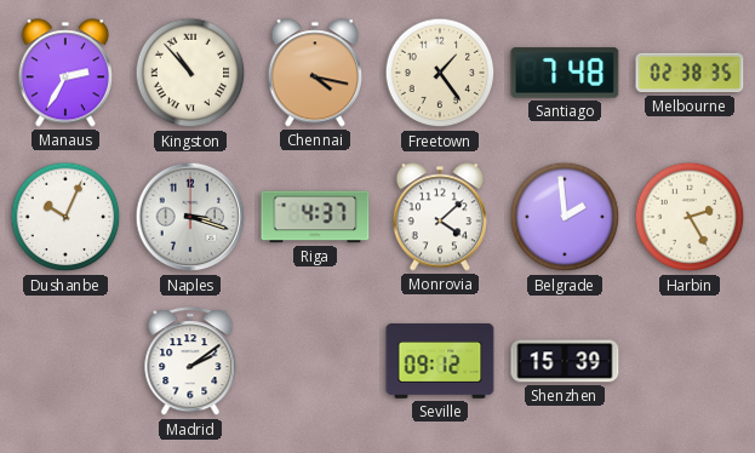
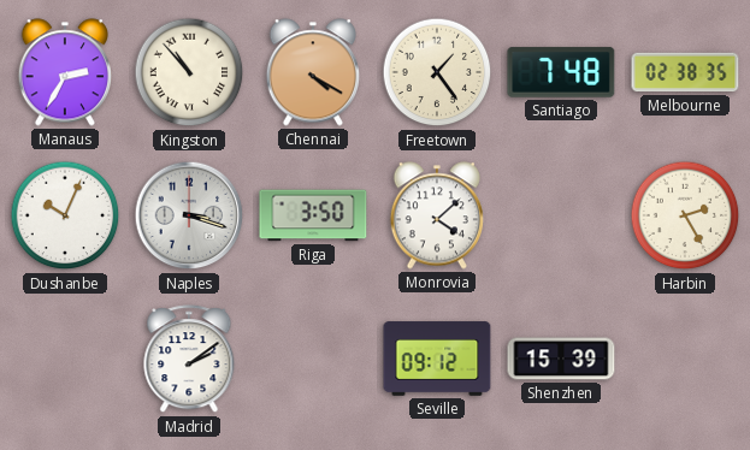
Chennai: 4:17 -> 4:20 (312, 72)
Riga: 4:37 -> 3:50 (313, 215)
Belgrade: 1:59 -> none (565, 217)
